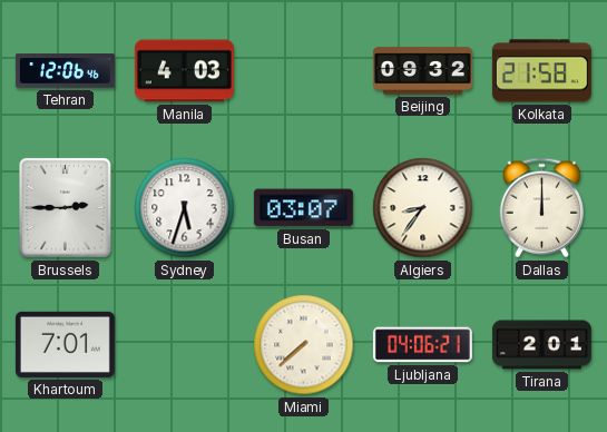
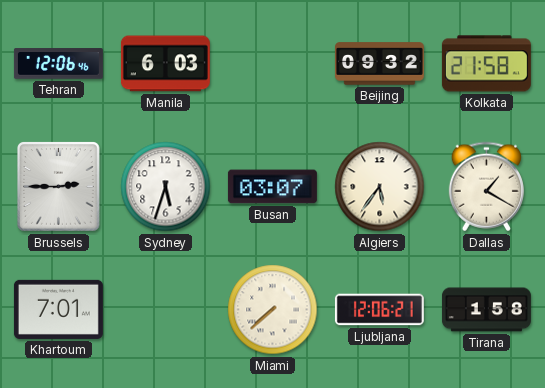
Manila: 4:03 -> 6:03 (165, 64)
Algiers: 8:36 -> 5:36 (380, 187)
Dallas: 12:00 -> 1:20 (486, 187)
Ljubljana: 04:06 -> 12:06 (379, 310)
Tirana: 2:01 -> 1:58 (486, 310)
